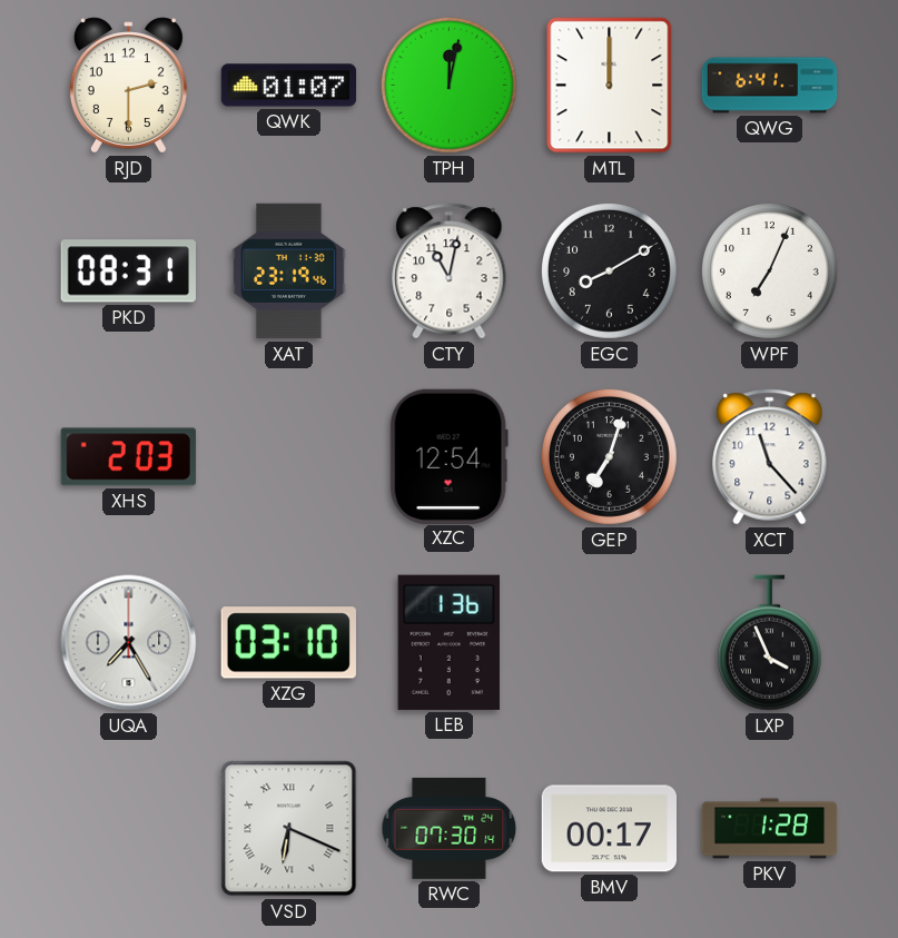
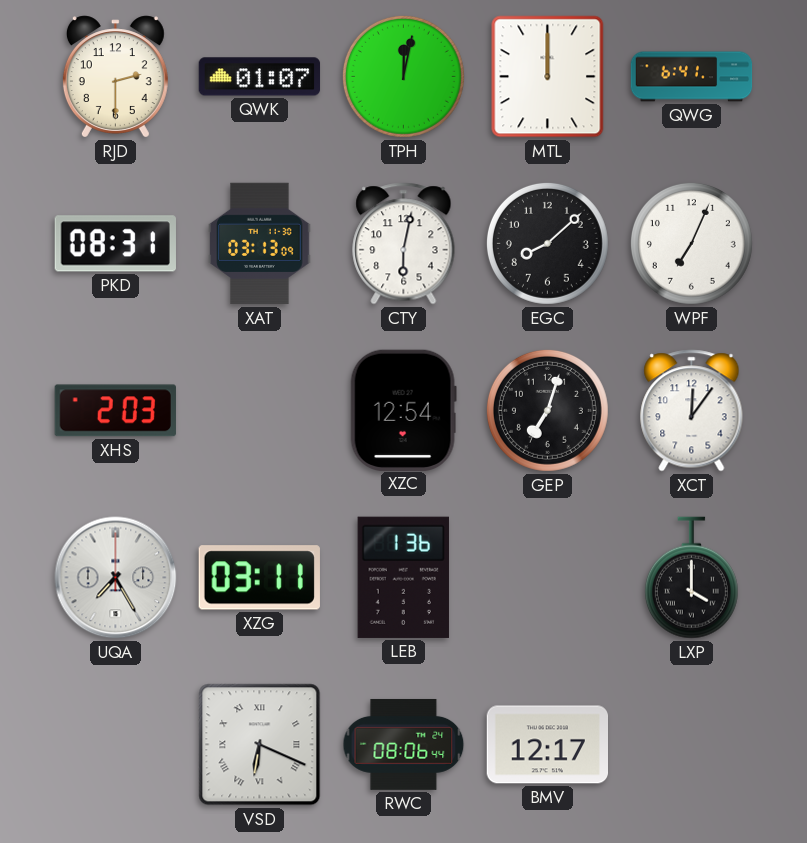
XAT: 23:19 -> 03:13 (260, 244)
CTY: 11:02 -> 6:02 (404, 244)
EGC: 8:10 -> 8:08 (547, 243)
XCT: 11:23 -> 12:06 (692, 411)
XZG: 03:10 -> 03:11 (259, 578)
LXP: 3:56 -> 4:00 (691, 578)
RWC: 07:30 -> 08:06 (404, 744)
BMV: 00:17 -> 12:17 (547, 745)
PKV: 1:28 -> none (770, 829)
